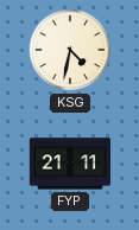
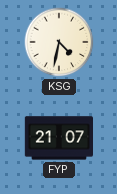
FYP: 21:11 -> 21:07 (58, 138)
